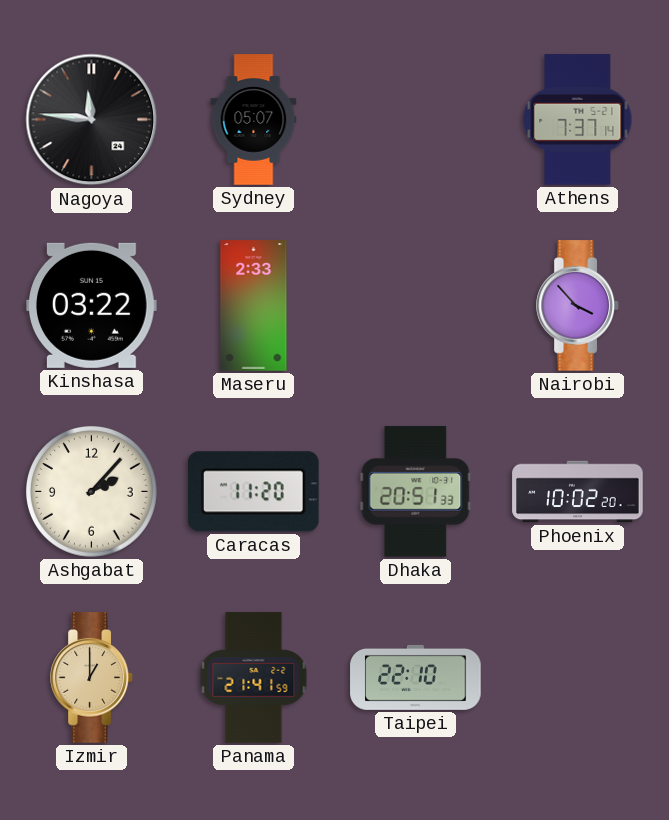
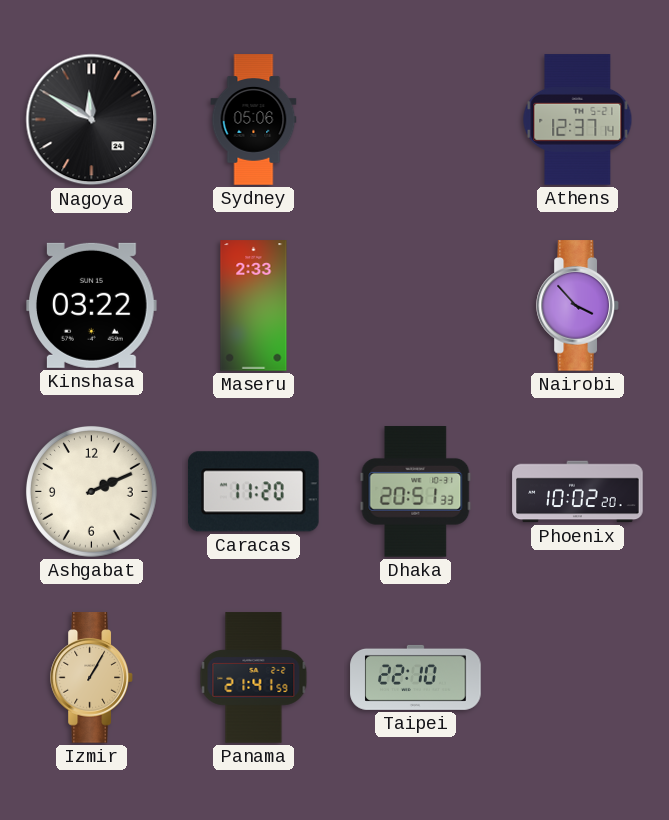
Nagoya: 11:46 -> 11:50 (92, 120)
Sydney: 05:07 -> 05:06 (254, 120)
Athens: 7:37 -> 12:37 (578, 120)
Ashgabat: 2:07 -> 2:11 (91, 491)
Izmir: 1:00 -> 1:05 (92, 678)
